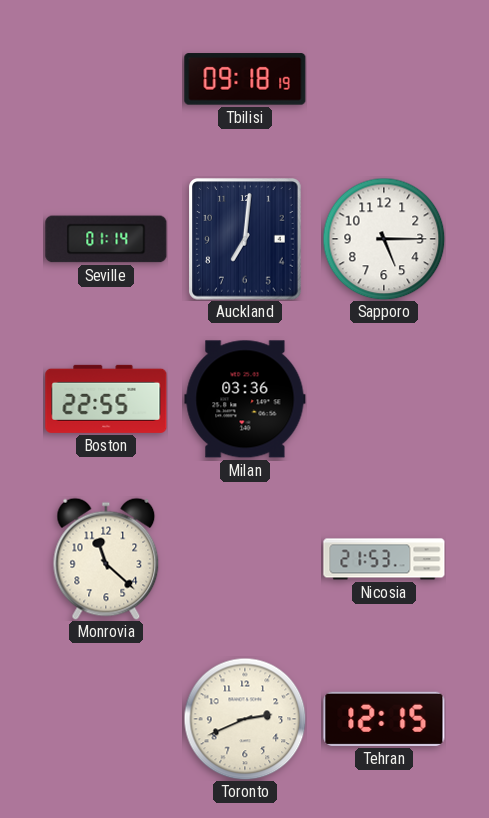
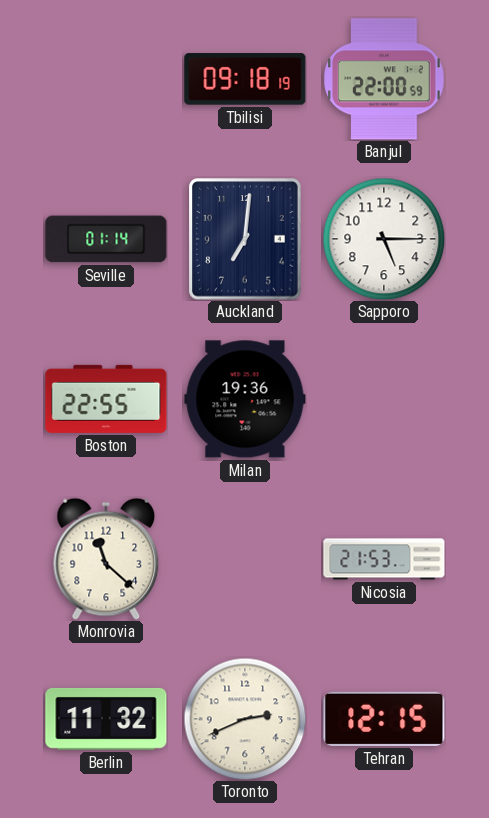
Banjul: none -> 22:00 (384, 79)
Milan: 03:36 -> 19:36 (245, 399)
Berlin: none -> 11:32 (106, 719)
